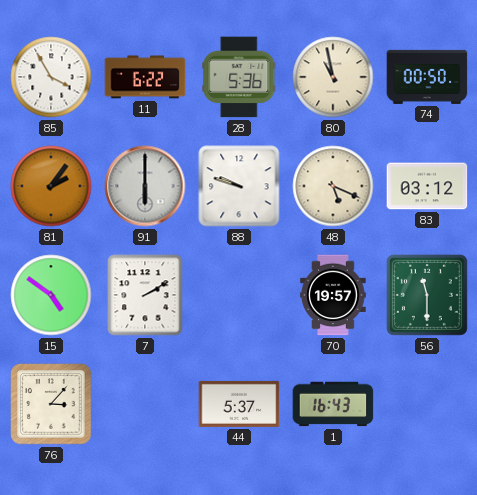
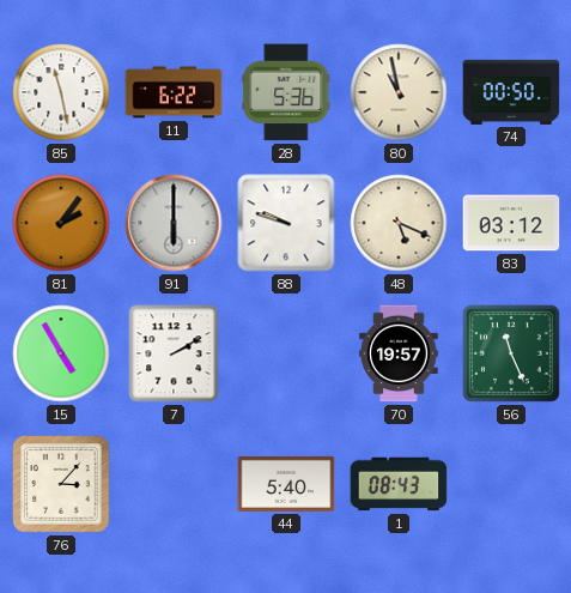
85: 3:55 -> 11:28 (61, 92)
15: 4:51 -> 4:55 (61, 353)
56: 11:30 -> 11:26 (511, 353)
44: 5:37 -> 5:40 (286, 484)
1: 16:43 -> 08:43 (399, 484)
